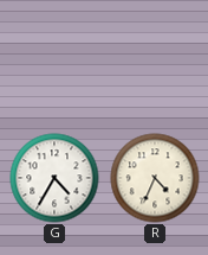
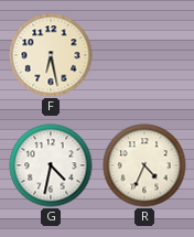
F: none -> 6:28 (51, 55)
G: 4:35 -> 4:32 (51, 165)
